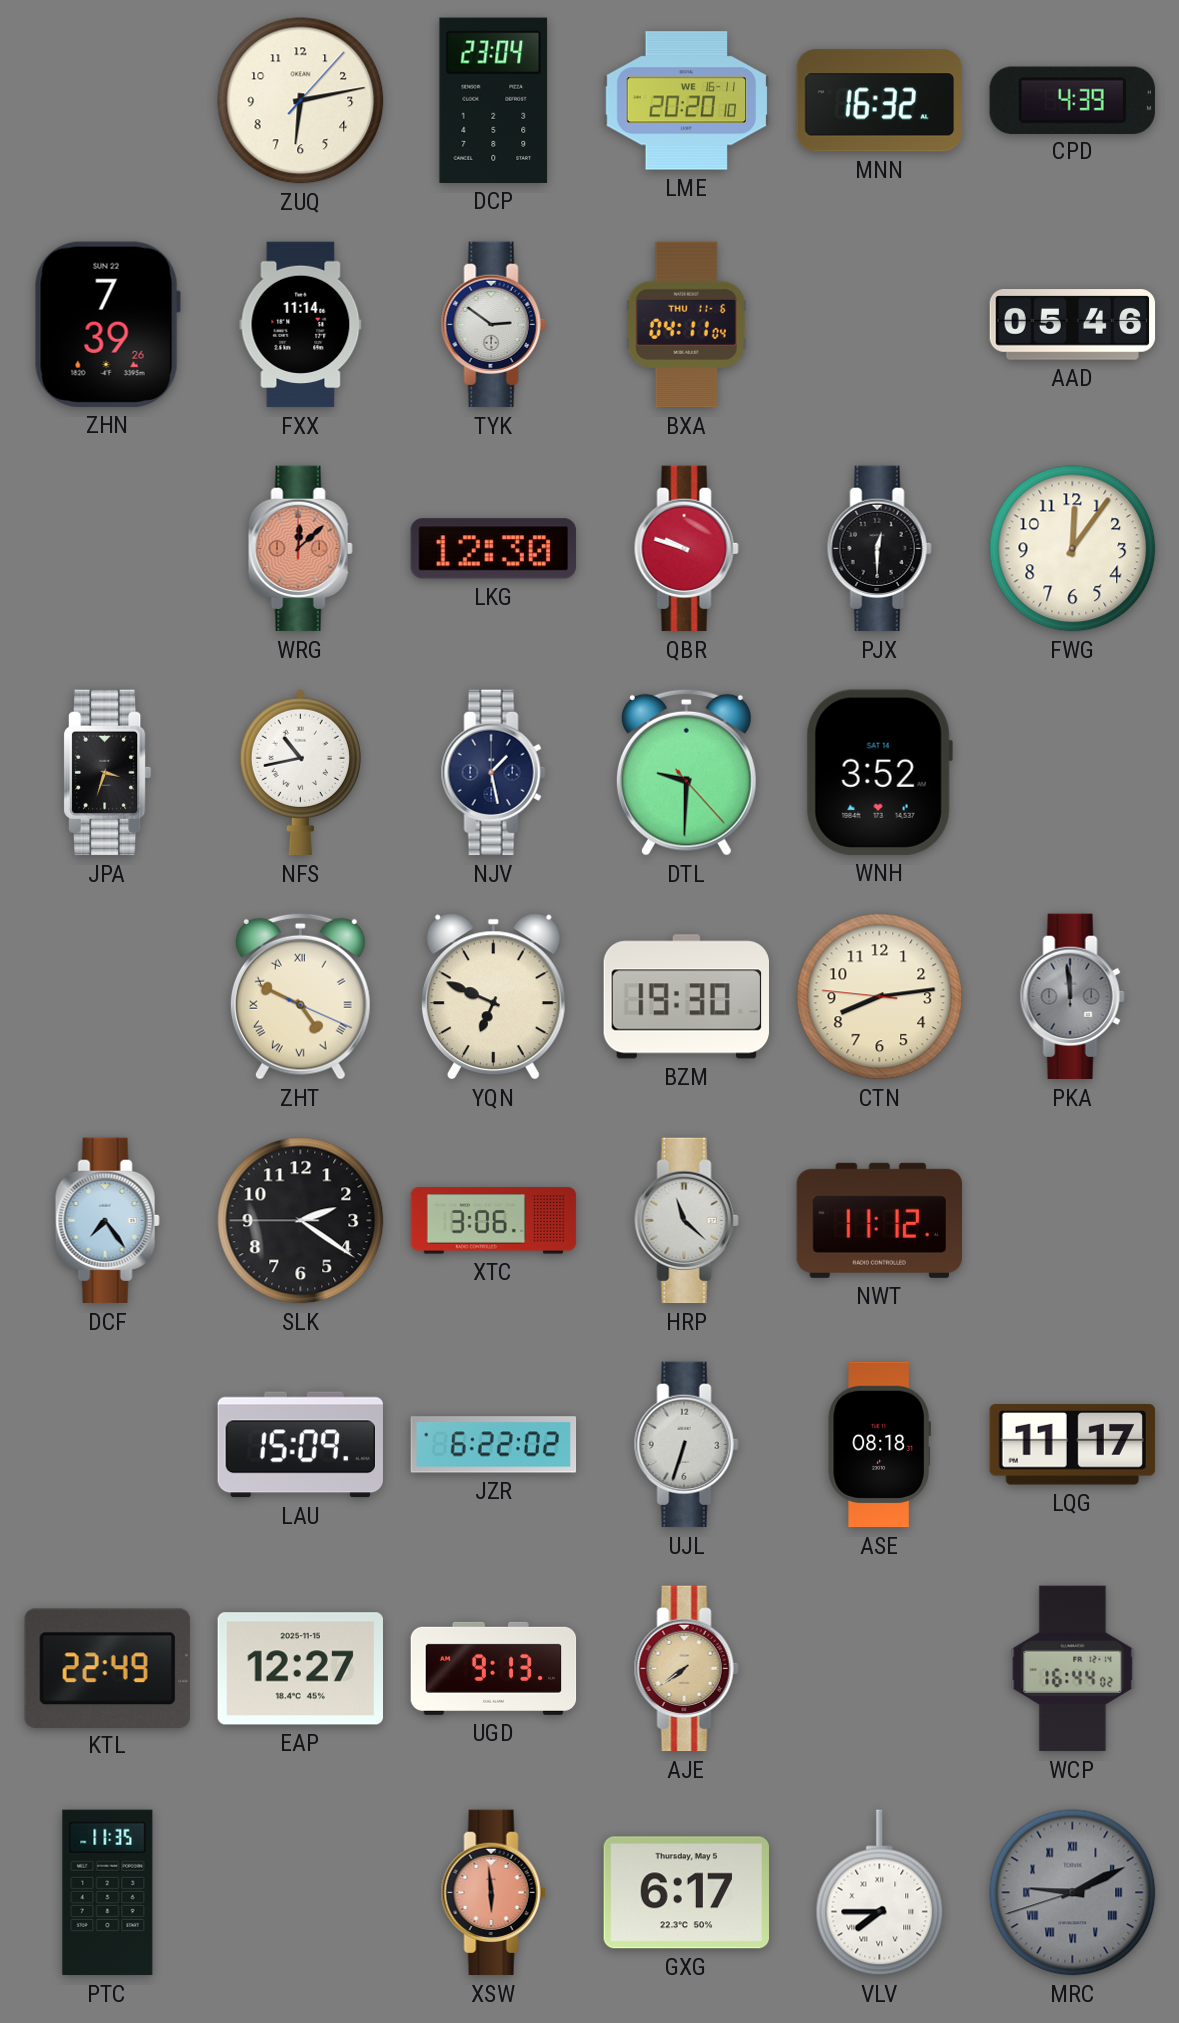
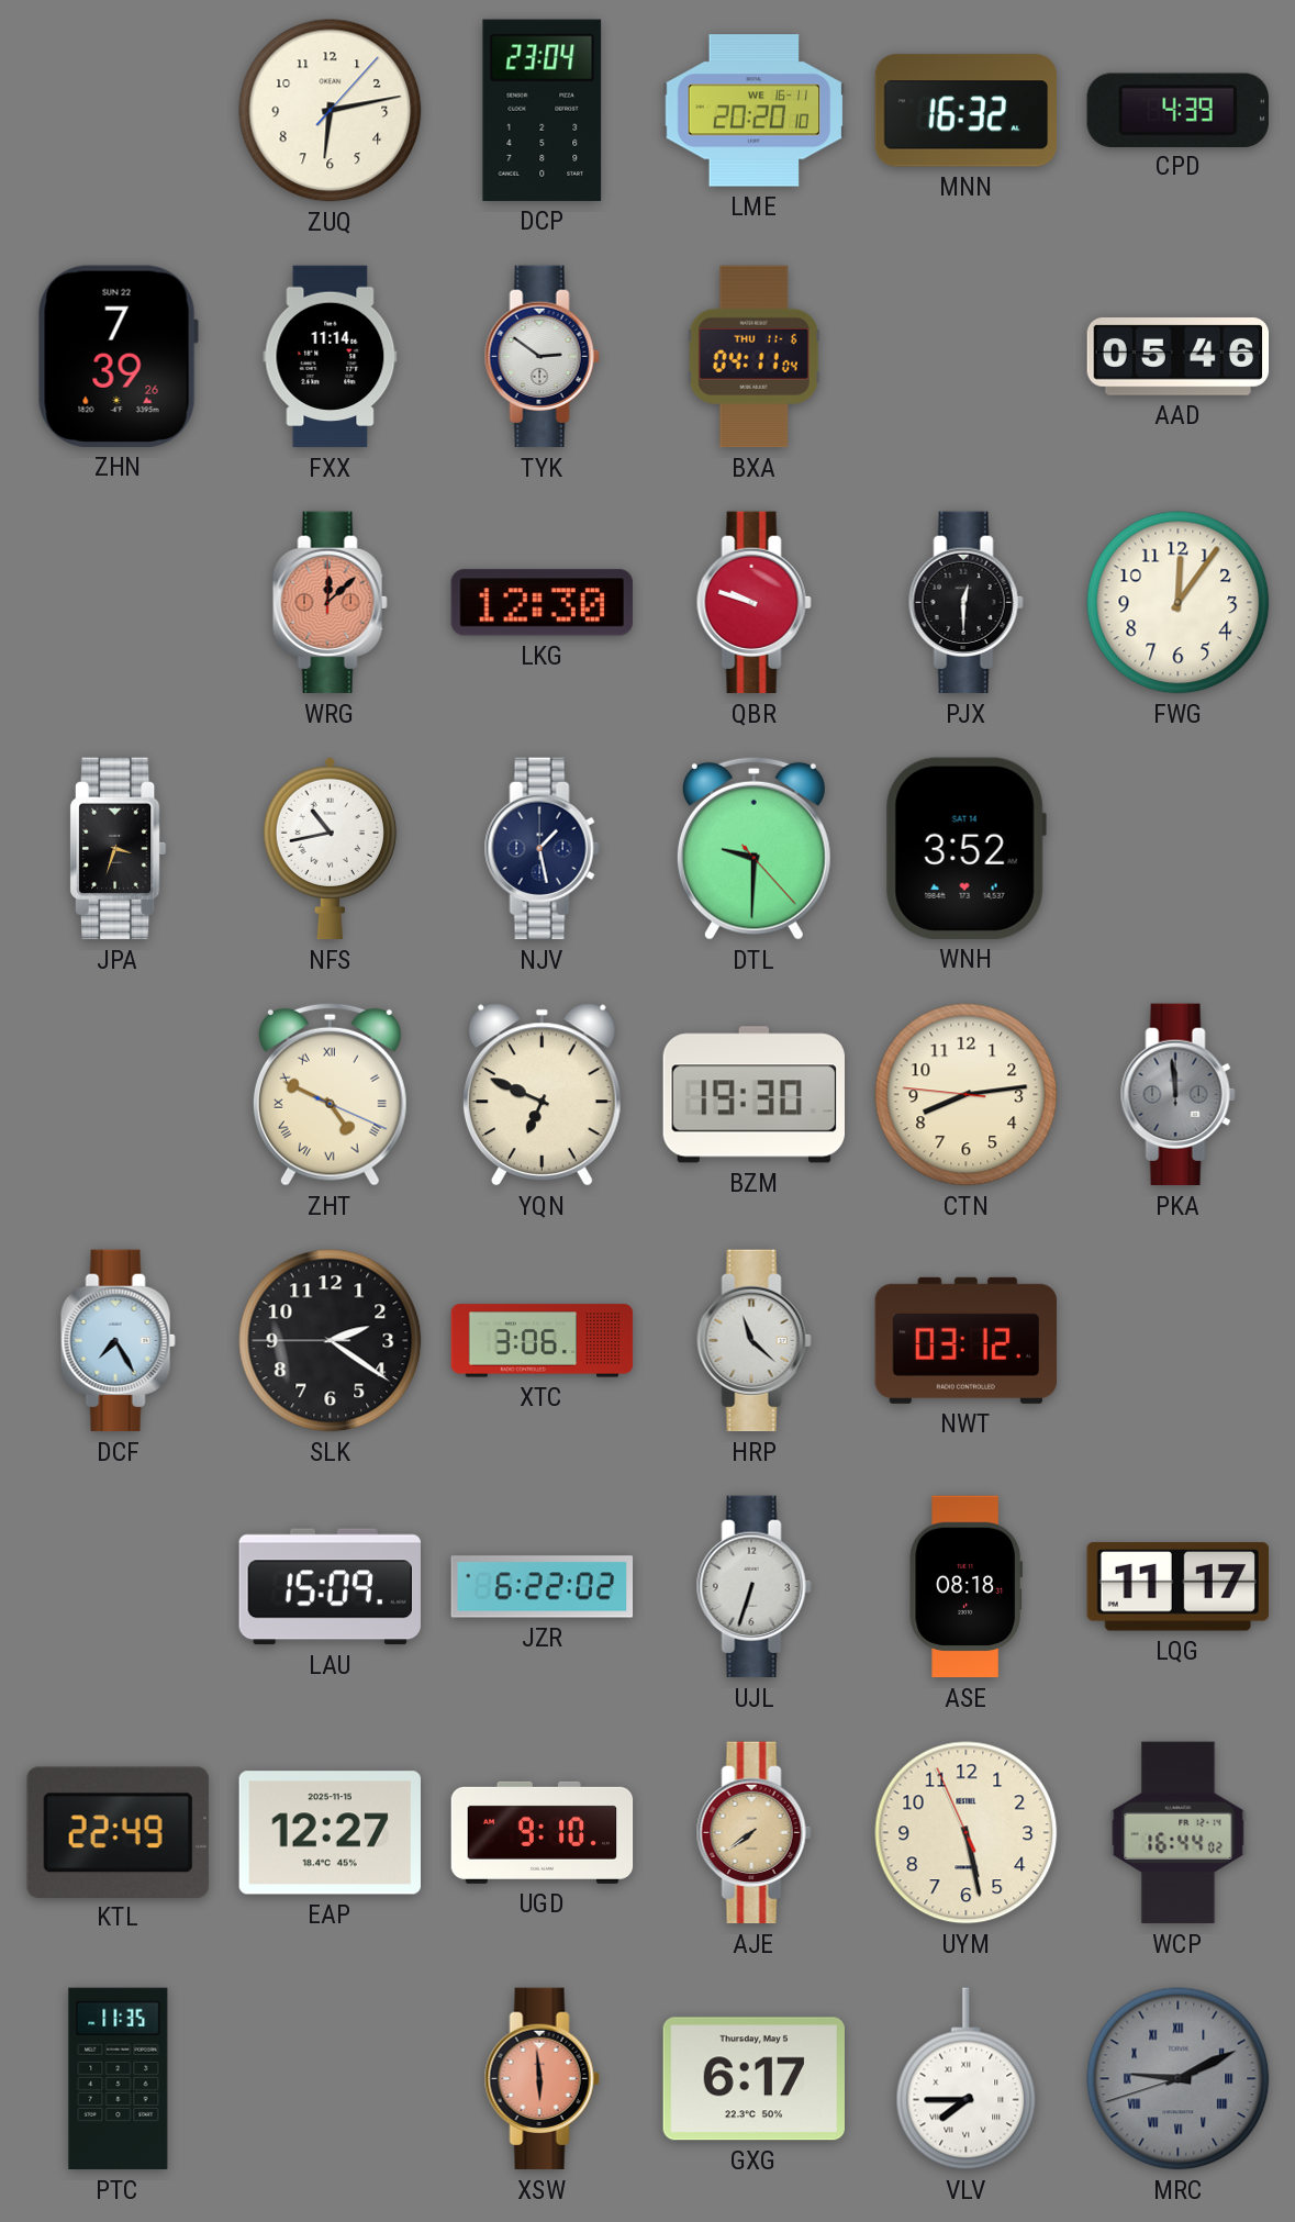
DCF: 7:24 -> 7:25 (118, 1341)
NWT: 11:12 -> 03:12 (965, 1340)
UGD: 9:13 -> 9:10 (543, 1832)
UYM: none -> 5:27 (967, 1833)
